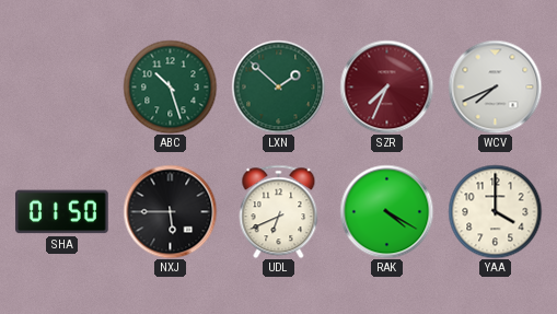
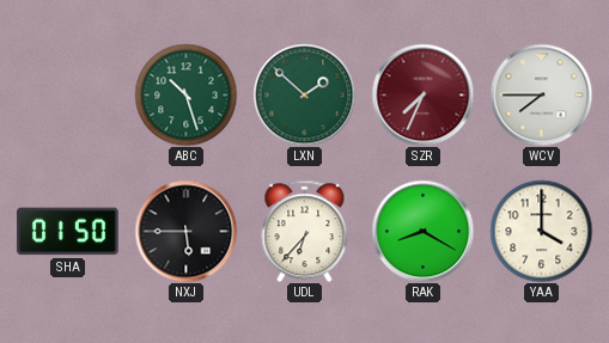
WCV: 7:41 -> 7:45 (541, 94)
UDL: 6:41 -> 6:37 (305, 231)
RAK: 4:20 -> 8:20 (422, 231)
